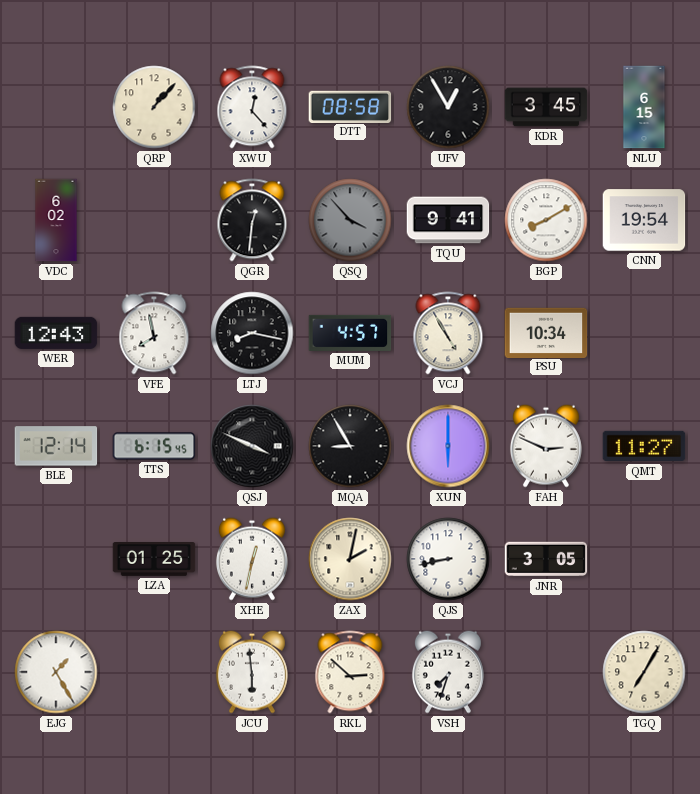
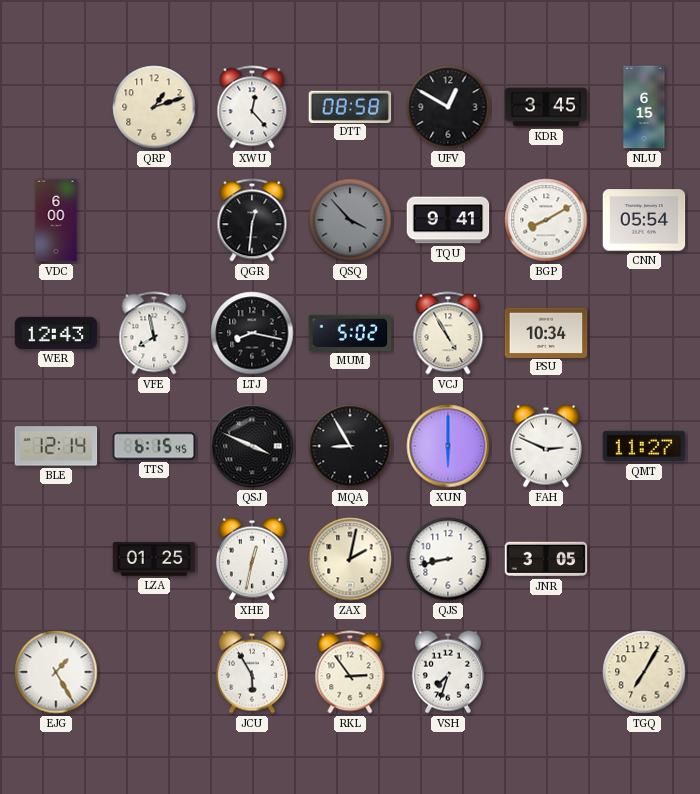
QRP: 1:07 -> 1:12 (154, 107)
UFV: 12:55 -> 12:50 (448, 107)
VDC: 6:02 -> 6:00 (56, 220)
CNN: 19:54 -> 05:54 (644, 220)
MUM: 4:57 -> 5:02 (350, 333)
JCU: 5:59 -> 5:55 (252, 672)
RKL: 2:52 -> 2:54 (350, 672)
